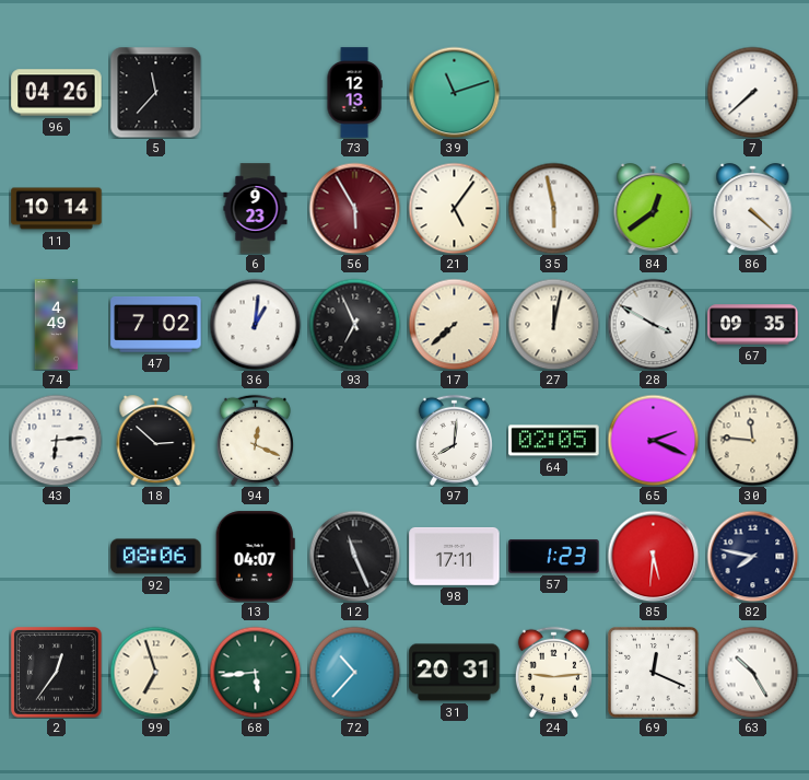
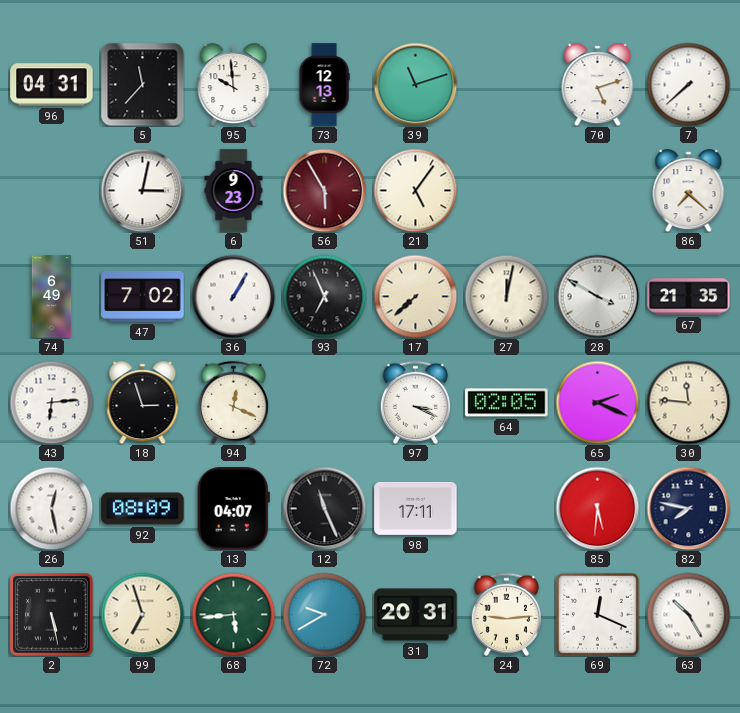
96: 04:26 -> 04:31 (52, 85)
95: none -> 9:59 (234, 85)
70: none -> 5:12 (598, 85)
11: 10:14 -> none (57, 209)
51: none -> 3:02 (142, 190)
35: 5:58 -> none (553, 208)
84: 12:39 -> none (654, 209)
86: 4:22 -> 7:22 (689, 191)
74: 4:49 -> 6:49 (52, 297)
36: 1:01 -> 1:05 (233, 296)
67: 09:35 -> 21:35 (689, 297)
18: 2:52 -> 2:57 (143, 403)
97: 8:01 -> 3:19 (415, 402)
26: none -> 12:28 (51, 508)
92: 08:06 -> 08:09 (143, 509)
57: 1:23 -> none (554, 557)
2: 12:36 -> 5:28 (52, 615)
72: 10:37 -> 9:40 (324, 614)
